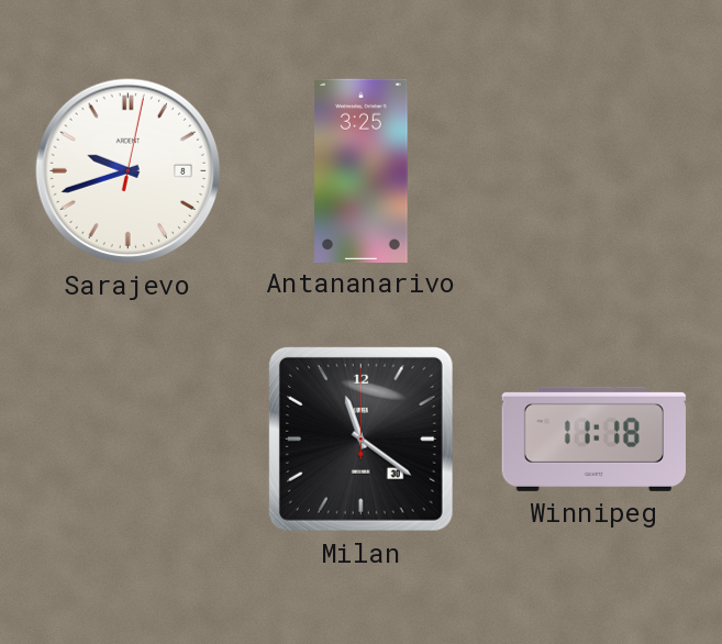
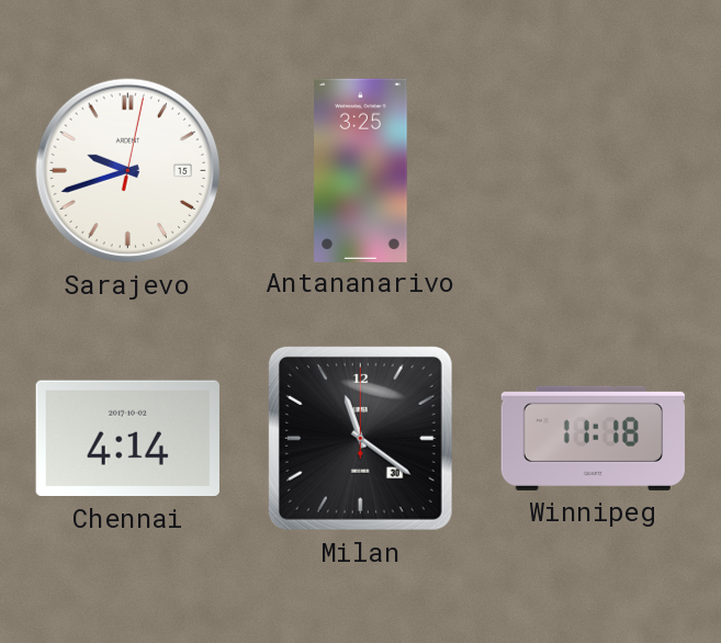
Sarajevo date: 8 -> 15 (128, 171)
Chennai: none -> 4:14 (127, 439)
